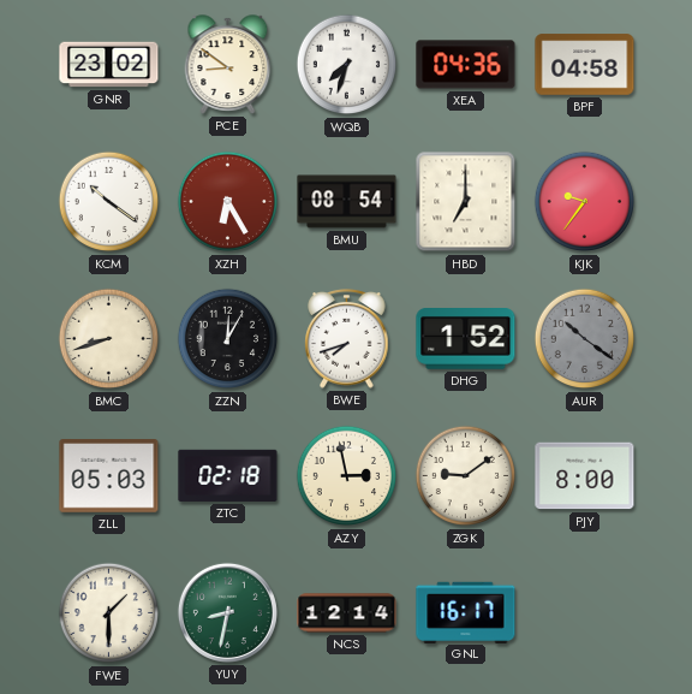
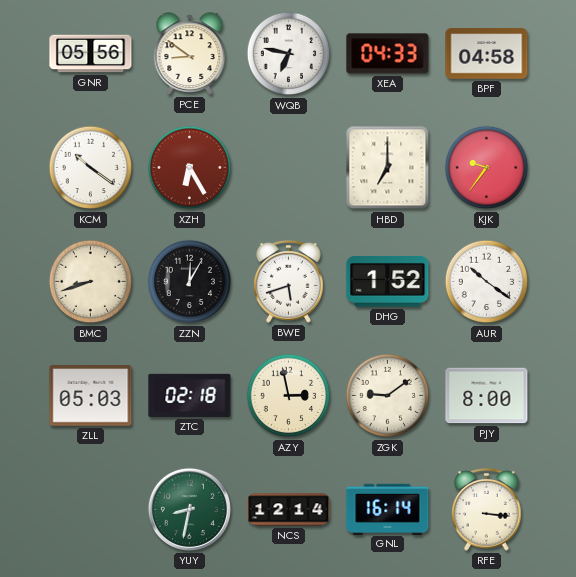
GNR: 23:02 -> 05:56 (91, 54)
WQB: 7:33 -> 6:47 (289, 54)
XEA: 04:36 -> 04:33 (388, 54)
BMU: 08:54 -> none (347, 202)
BWE: 7:42 -> 5:42 (289, 282)
AUR dial: grey -> white (487, 282)
FWE: 1:30 -> none (109, 613)
GNL: 16:17 -> 16:14 (388, 509)
RFE: none -> 3:16 (487, 510)
